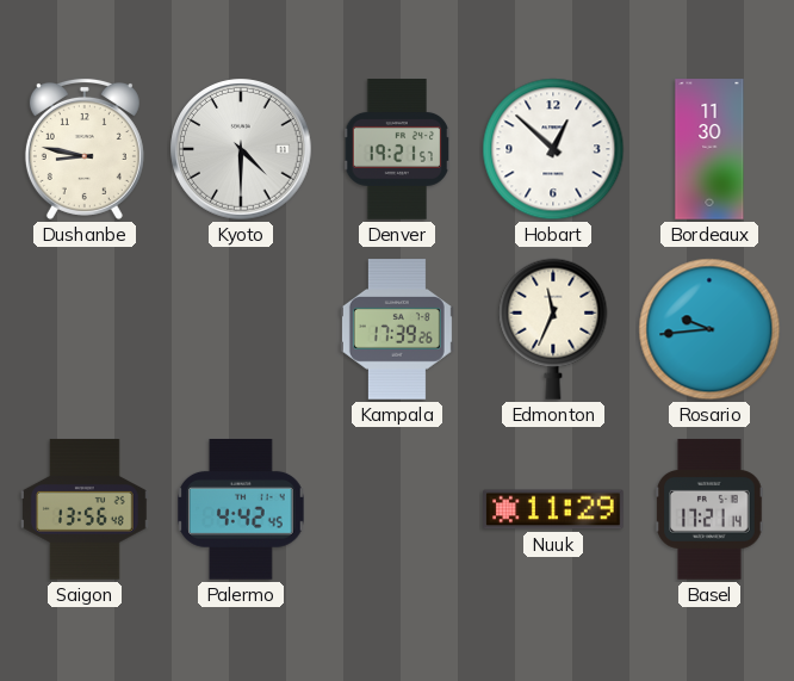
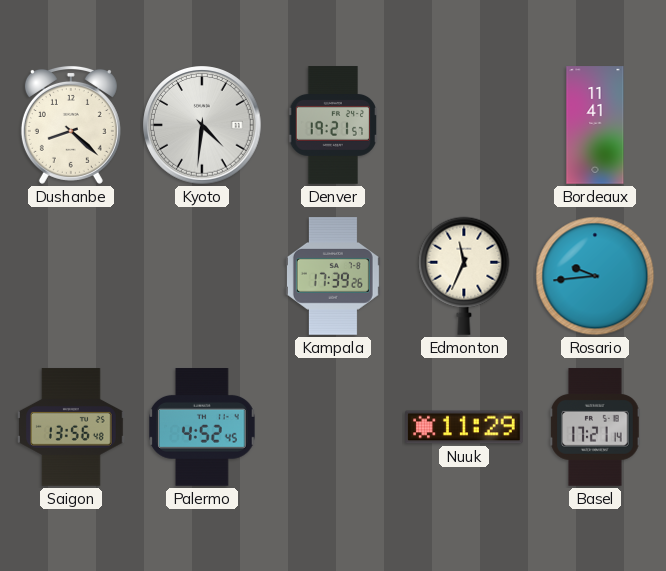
Dushanbe: 8:47 -> 8:22 (71, 125)
Kyoto: 4:30 -> 4:31 (202, 125)
Hobart: 12:52 -> none (553, 149)
Bordeaux: 11:30 -> 11:41 (595, 125)
Palermo: 4:42 -> 4:52 (202, 428)
